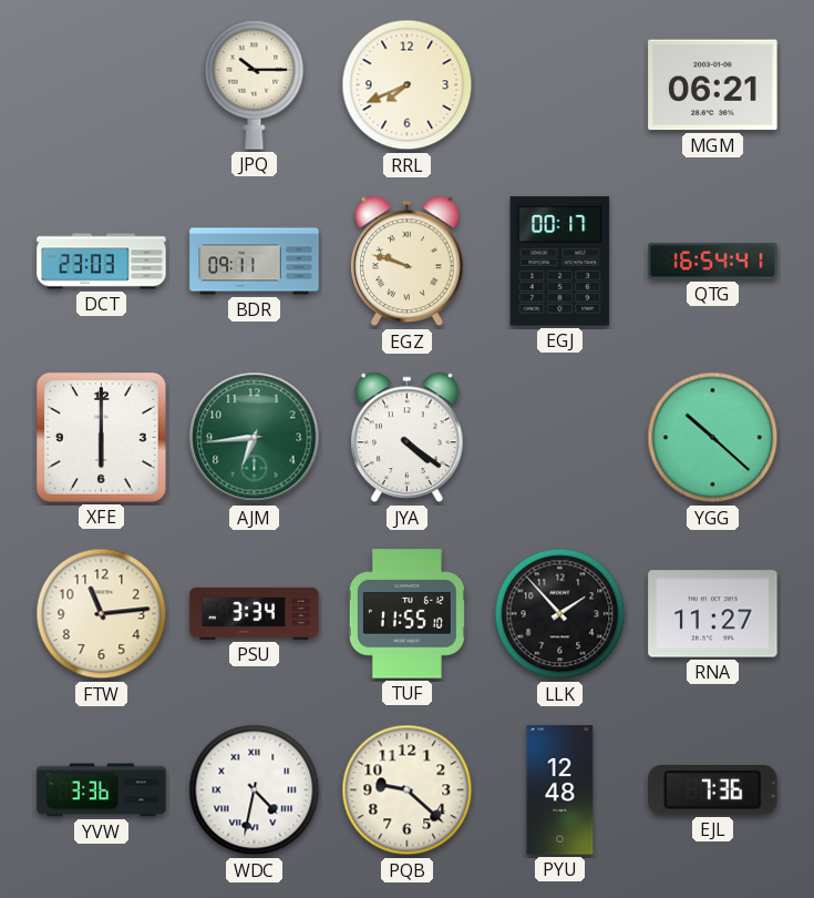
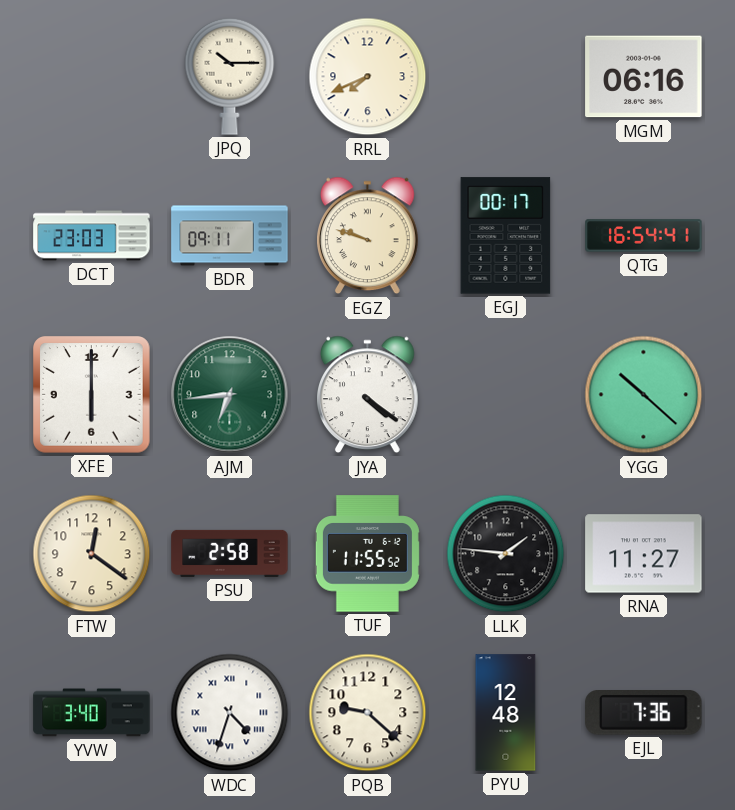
MGM: 06:21 -> 06:16 (644, 77)
FTW: 11:14 -> 12:21 (92, 554)
PSU: 3:34 -> 2:58 (230, 553)
TUF: 11:55:10 -> 11:55:52 (367, 554)
LLK: 1:53 -> 1:46 (506, 554)
YVW: 3:36 -> 3:40 (92, 713)
WDC: 4:32 -> 4:33 (230, 713)
